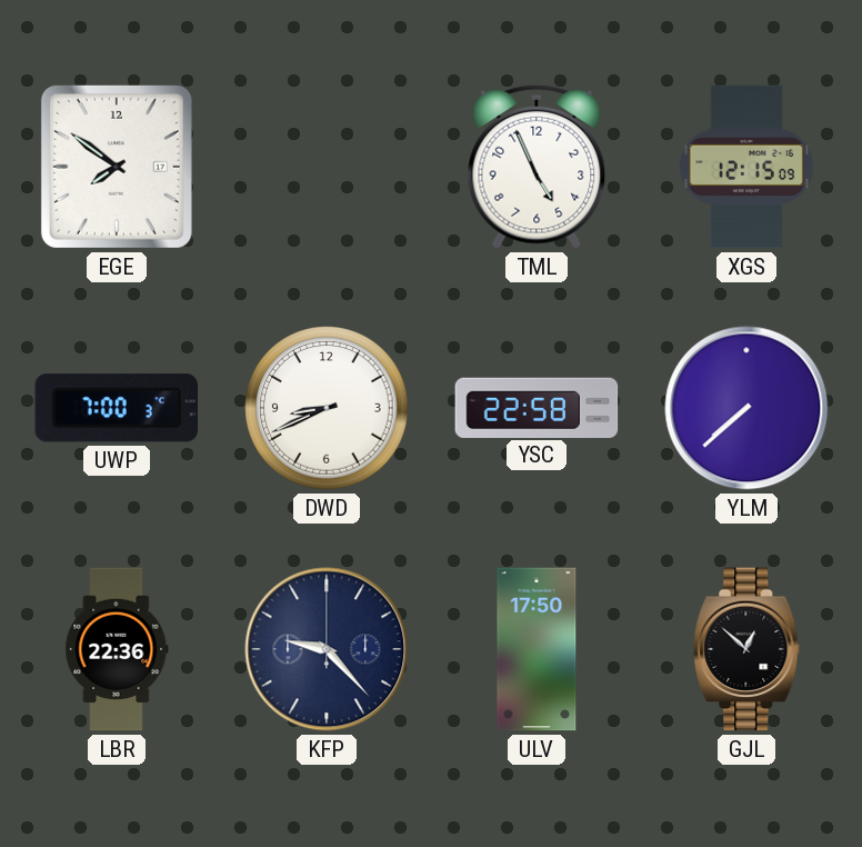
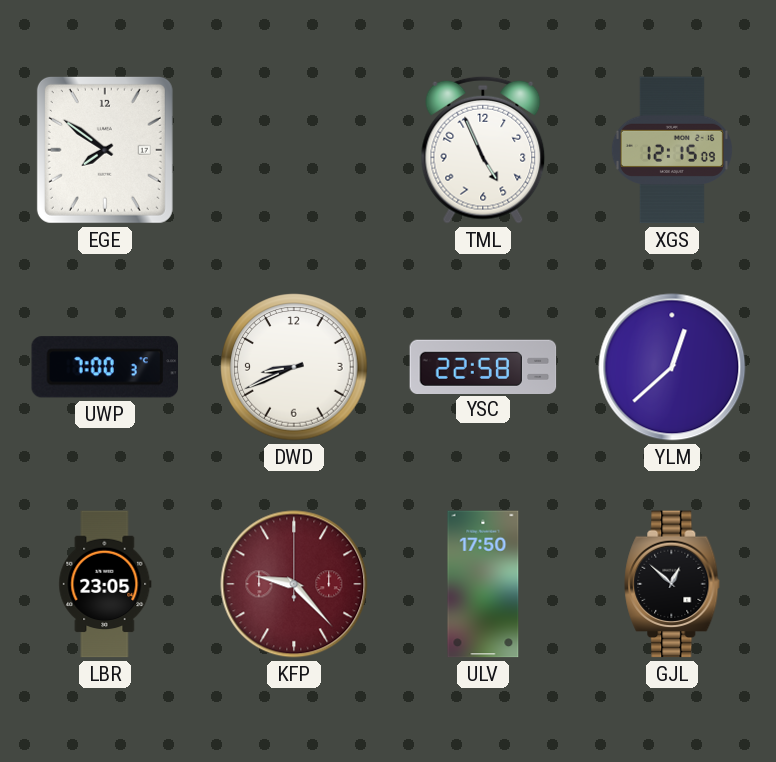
YLM: 7:38 -> 12:38 (672, 367)
LBR: 22:36 -> 23:05 (105, 584)
KFP dial: navy -> burgundy (294, 584)
